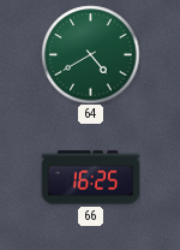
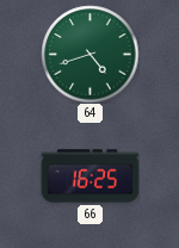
64: 4:40 -> 4:42 (89, 54)
